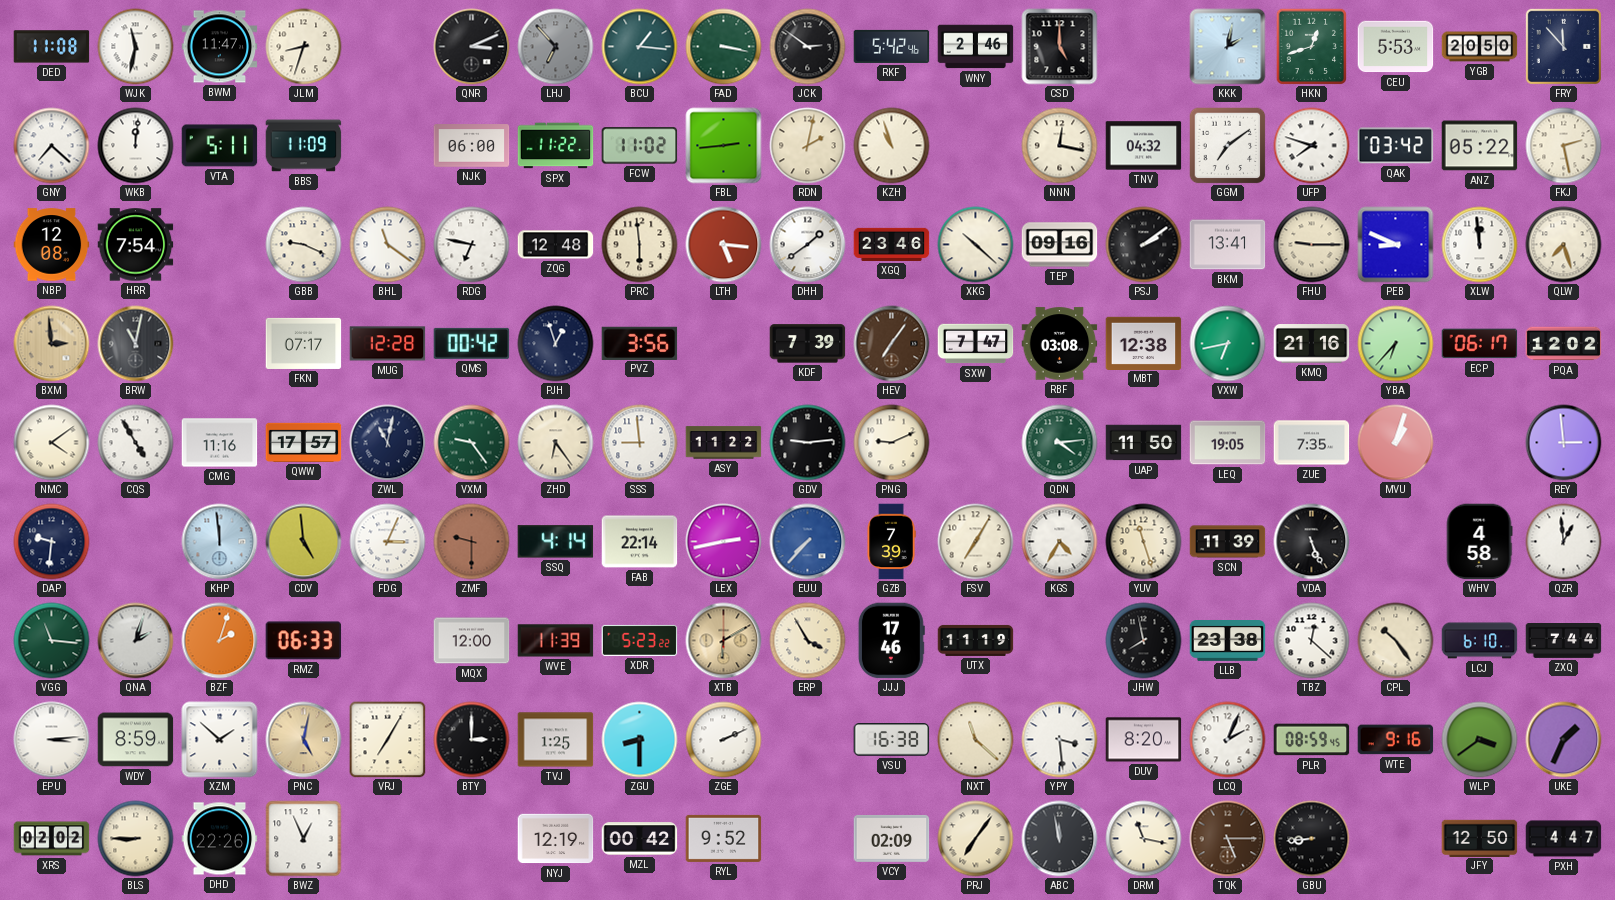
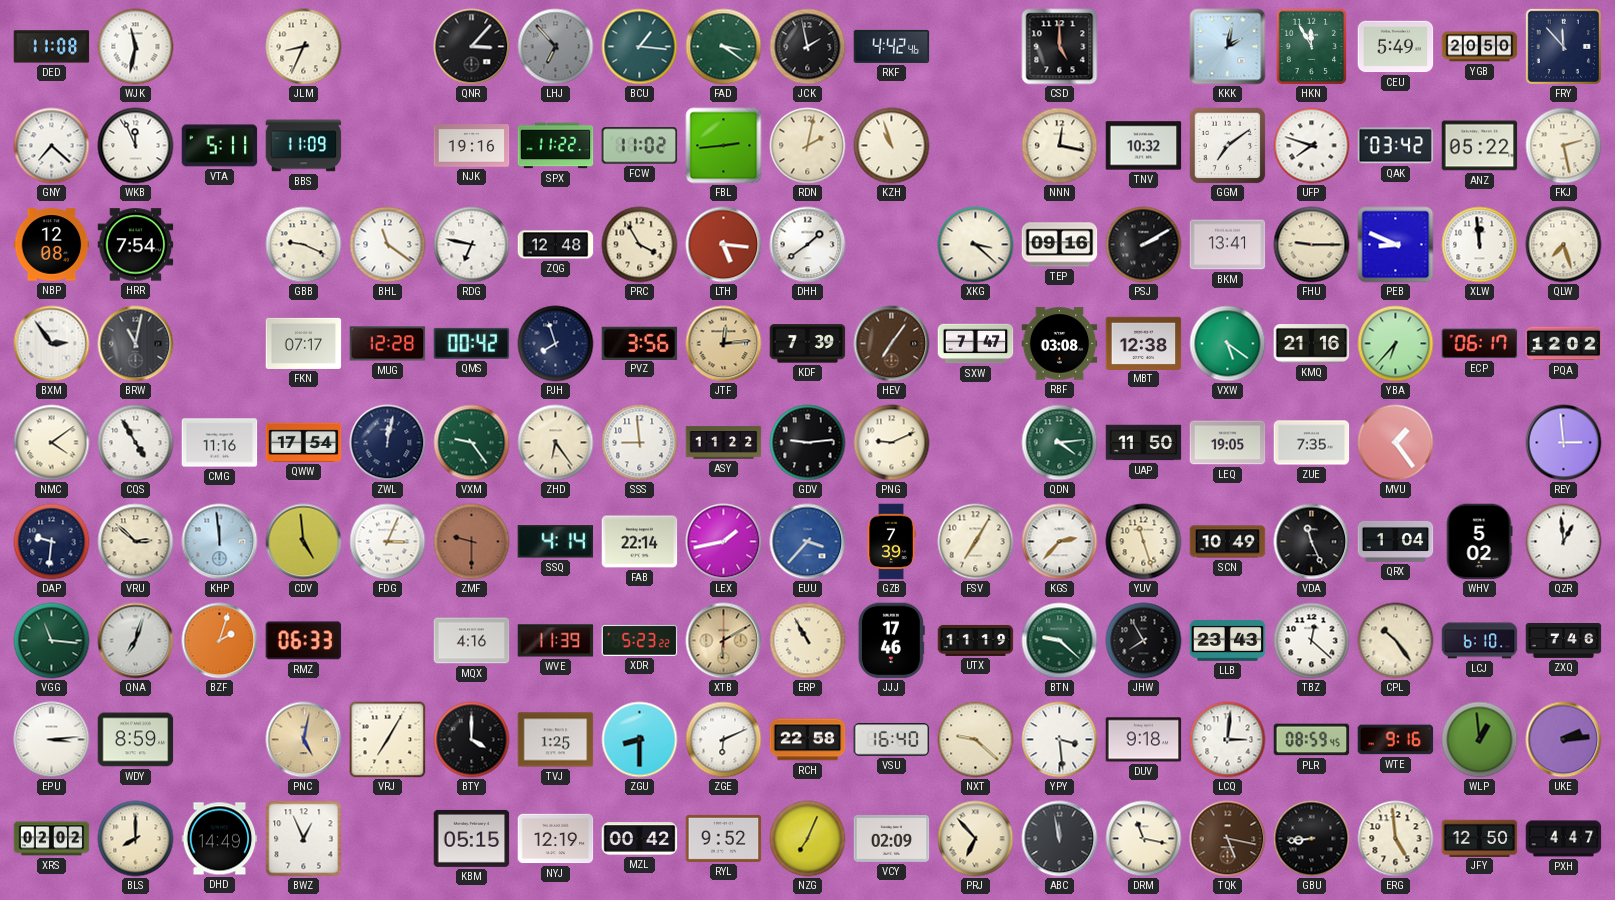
BWM: 11:47 -> none (220, 47)
JLM: 8:33 -> 8:34 (304, 47)
QNR: 3:11 -> 3:07 (472, 47)
FAD: 3:17 -> 3:21 (724, 47)
JCK: 2:51 -> 1:58 (808, 47)
RKF: 5:42 -> 4:42 (892, 46)
WNY: 2:46 -> none (976, 47)
HKN: 12:42 -> 11:55 (1311, 46)
CEU: 5:53 -> 5:49 (1396, 47)
WKB: 12:01 -> 11:56 (136, 146)
NJK: 06:00 -> 19:16 (472, 146)
TNV: 04:32 -> 10:32 (1144, 146)
PRC: 5:59 -> 3:55 (640, 245)
XGQ: 23:46 -> none (892, 244)
XKG: 10:22 -> 3:22 (976, 245)
PSJ: 2:09 -> 2:10 (1144, 245)
BXM: 2:59 -> 2:54 (52, 344)
BXM dial: champagne -> white (52, 344)
PJH: 12:57 -> 7:57 (556, 344)
JTF: none -> 12:14 (724, 344)
VXW: 6:43 -> 5:21 (1228, 344)
QWW: 17:57 -> 17:54 (304, 442)
ZWL: 11:02 -> 12:02 (388, 443)
MVU: 1:03 -> 1:24 (1396, 443)
VRU: none -> 2:52 (136, 542)
LEX: 2:43 -> 1:43 (724, 542)
EUU: 7:37 -> 3:37 (808, 542)
KGS: 4:35 -> 2:37 (1060, 542)
SCN: 11:39 -> 10:49 (1228, 542)
VDA: 5:26 -> 11:26 (1312, 542)
QRX: none -> 1:04 (1396, 541)
WHV: 4:58 -> 5:02 (1479, 542)
QNA: 2:03 -> 7:03 (136, 641)
MQX: 12:00 -> 4:16 (472, 641)
ERP: 3:55 -> 10:55 (808, 641)
BTN: none -> 9:22 (1060, 641)
JHW: 7:58 -> 7:55 (1144, 641)
LLB: 23:38 -> 23:43 (1228, 641)
ZXQ: 7:44 -> 7:46 (1564, 641)
XZM: 1:52 -> none (220, 740)
BTY: 3:00 -> 4:00 (472, 740)
ZGE: 2:11 -> 6:11 (724, 740)
RCH: none -> 22:58 (808, 740)
VSU: 16:38 -> 16:40 (892, 740)
NXT: 11:22 -> 9:22 (976, 740)
DUV: 8:20 -> 9:18 (1144, 740)
LCQ: 2:04 -> 3:01 (1228, 740)
WLP: 3:39 -> 12:59 (1480, 740)
UKE: 1:34 -> 2:14 (1564, 740)
BLS: 8:45 -> 8:00 (136, 839)
DHD: 22:26 -> 14:49 (220, 839)
KBM: none -> 05:15 (472, 838)
NZG: none -> 7:04 (808, 839)
PRJ: 7:06 -> 6:53 (976, 839)
TQK: 5:15 -> 5:17 (1228, 839)
ERG: none -> 4:59 (1396, 839)
